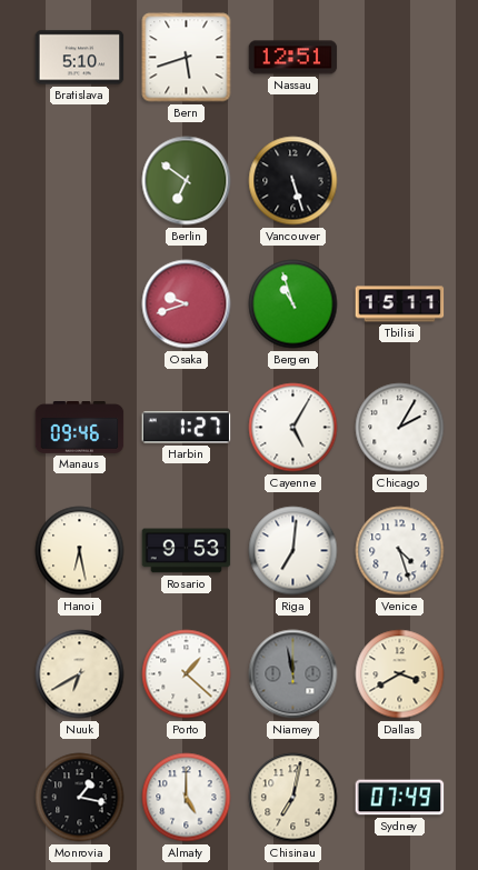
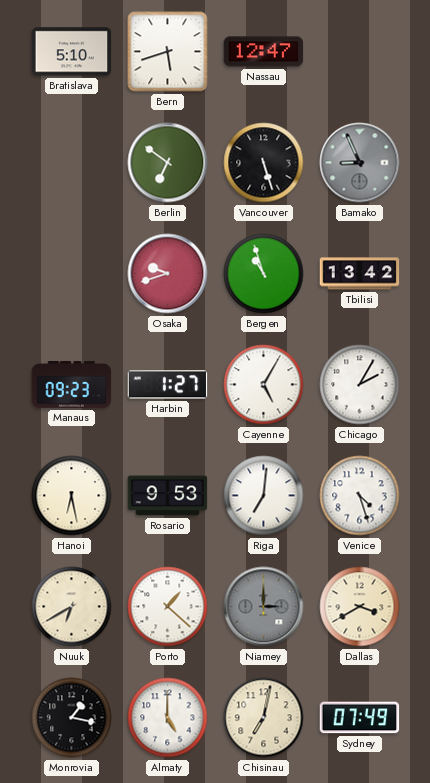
Nassau: 12:51 -> 12:47 (264, 52)
Bamako: none -> 8:56 (360, 163)
Tbilisi: 15:11 -> 13:42 (360, 274)
Manaus: 09:46 -> 09:23 (72, 385)
Niamey: 11:58 -> 3:00 (264, 607)
